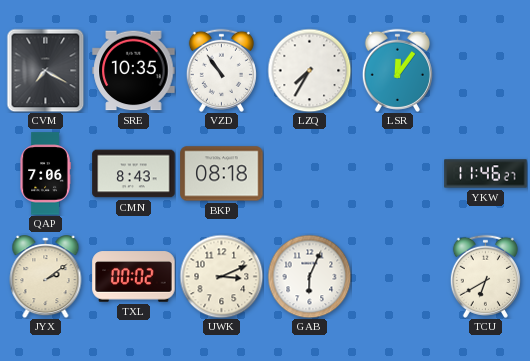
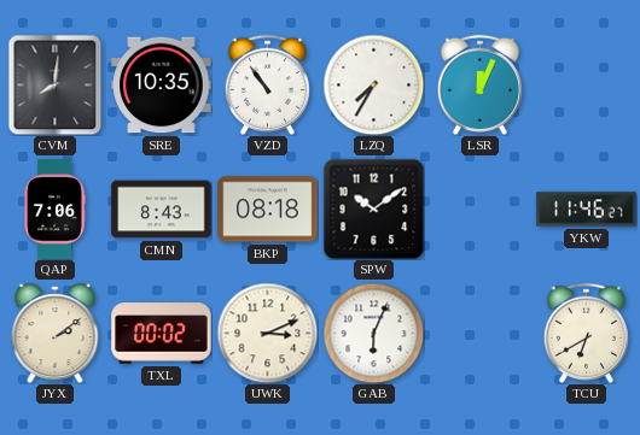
CVM: 7:20 -> 8:01 (56, 84)
LSR: 12:06 -> 12:04 (479, 84)
SPW: none -> 10:09 (373, 208)
